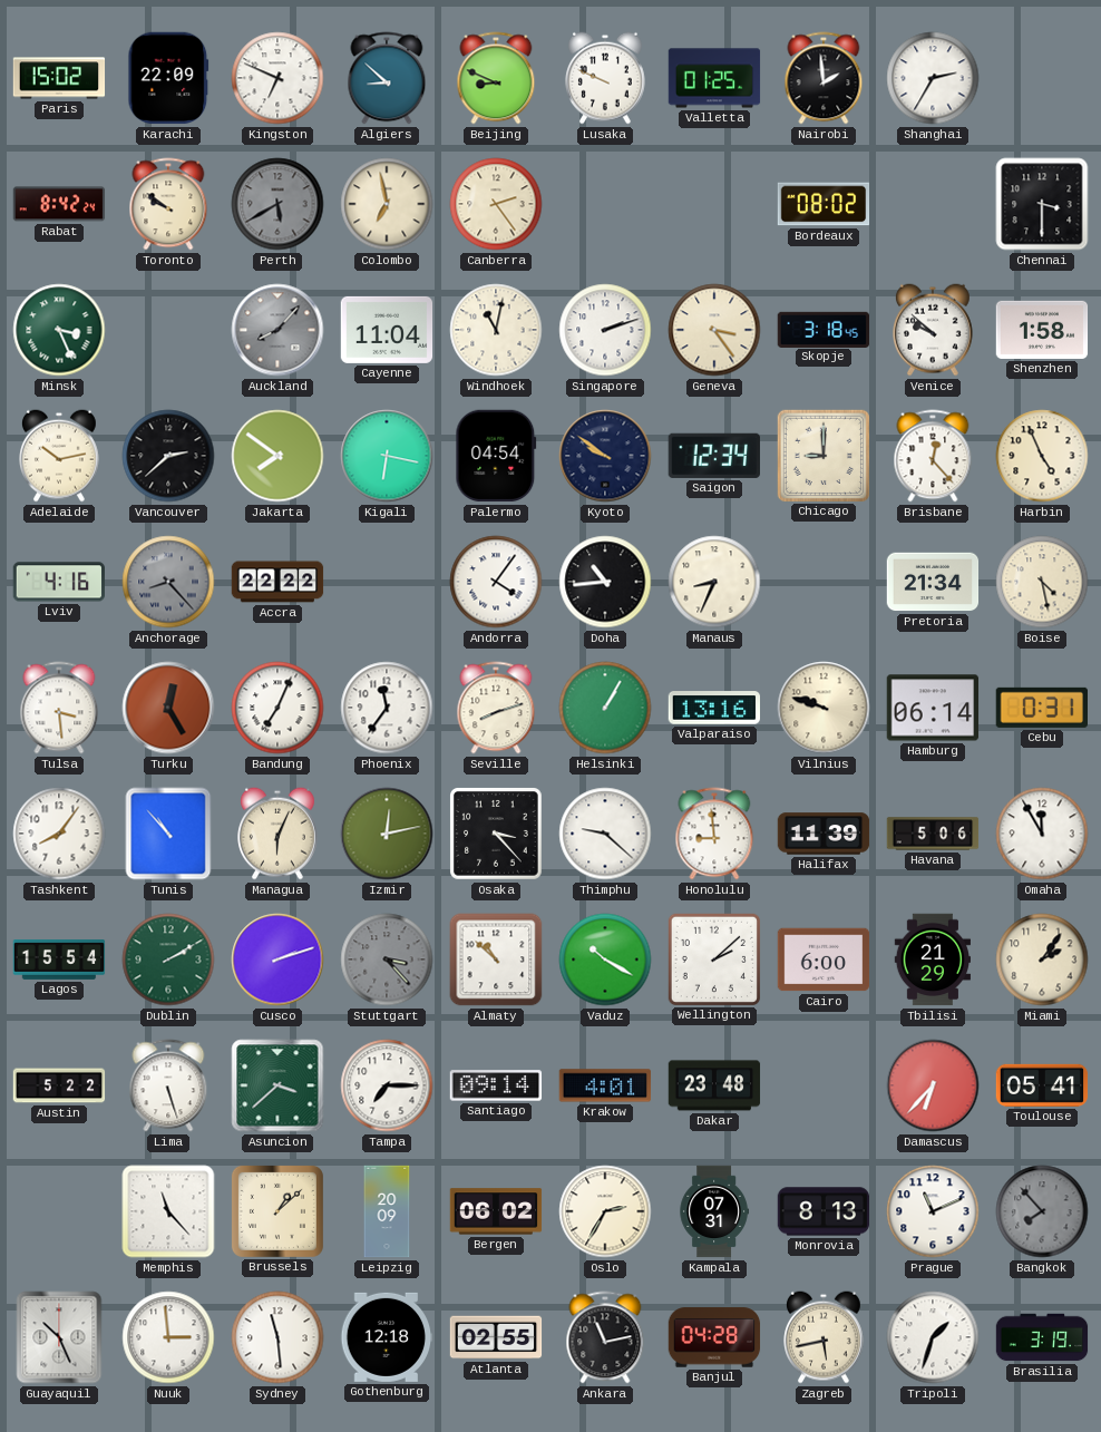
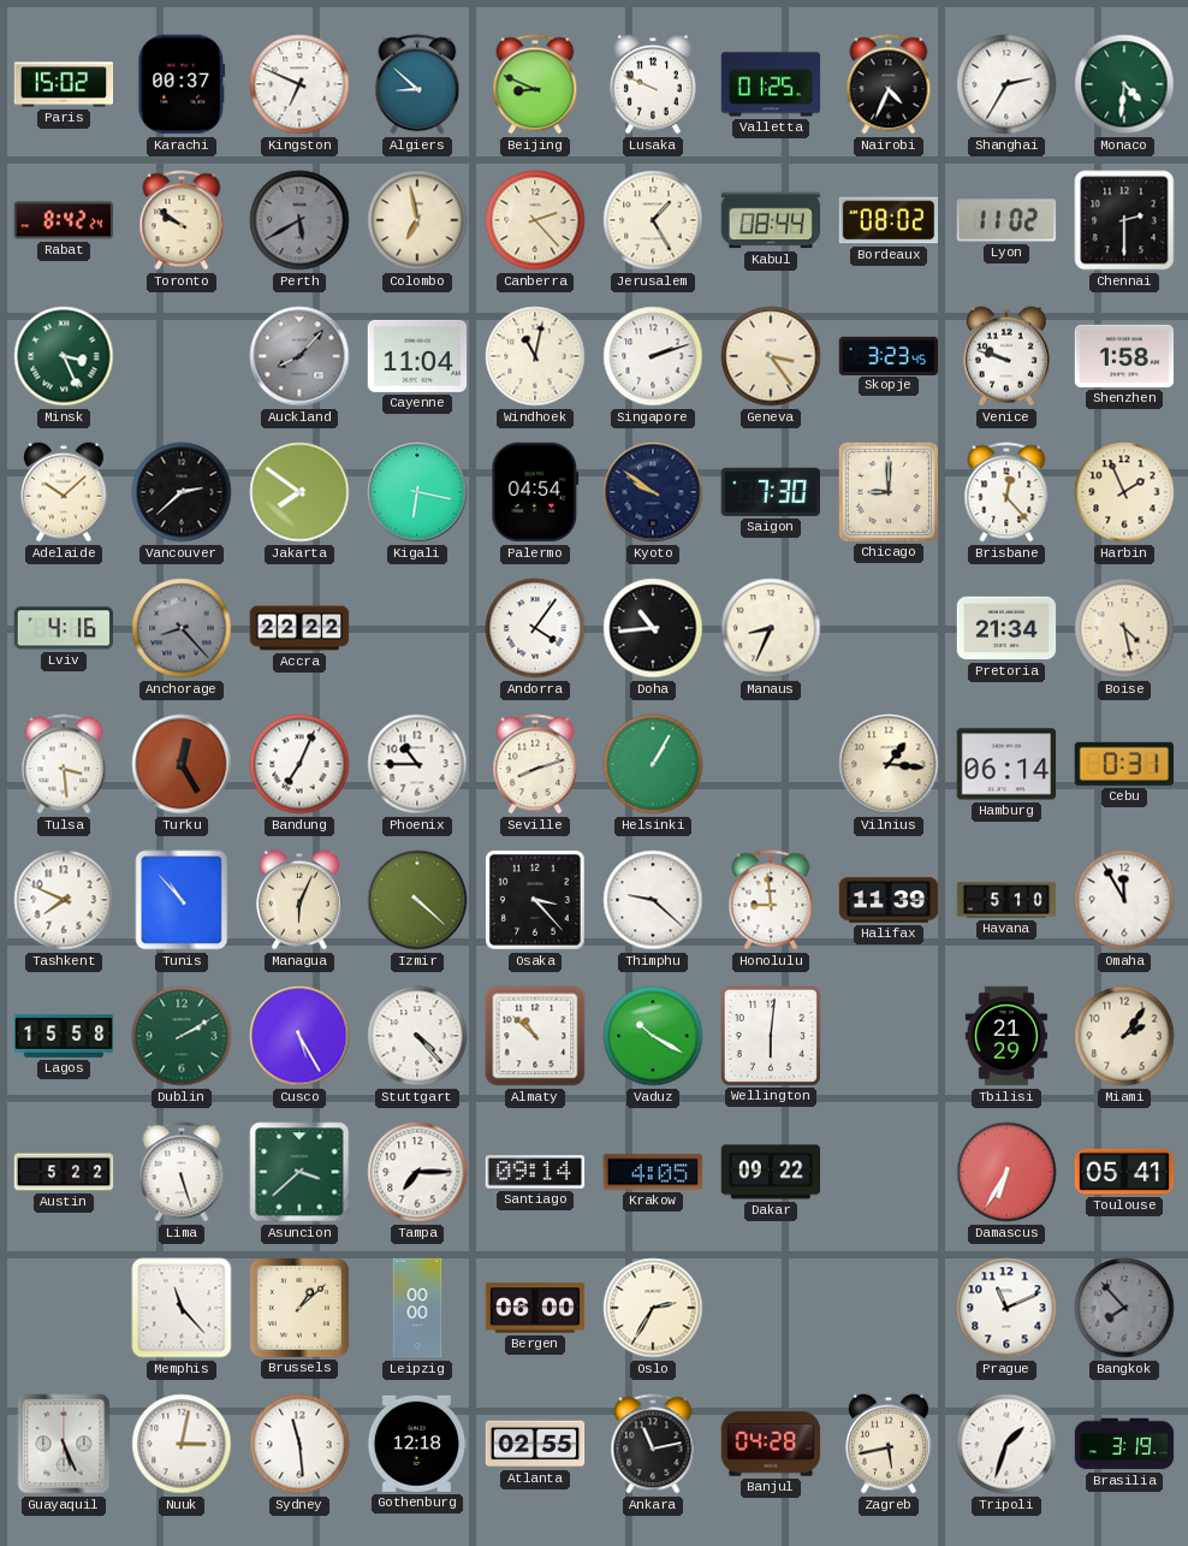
Karachi: 22:09 -> 00:37 (182, 84)
Nairobi: 1:59 -> 4:34 (889, 84)
Monaco: none -> 4:31 (1124, 84)
Canberra: 2:24 -> 2:23 (535, 220)
Jerusalem: none -> 1:25 (653, 220)
Kabul: none -> 08:44 (771, 220)
Lyon: none -> 11:02 (1006, 220)
Chennai: 3:30 -> 2:30 (1124, 220)
Skopje: 3:18 -> 3:23 (889, 355)
Venice: 9:52 -> 9:48 (1008, 356)
Adelaide: 10:13 -> 10:08 (65, 492)
Saigon: 12:34 -> 7:30 (771, 492)
Harbin: 4:56 -> 1:56 (1124, 492)
Phoenix: 11:36 -> 10:45 (417, 764)
Valparaiso: 13:16 -> none (713, 708)
Vilnius: 9:48 -> 1:16 (889, 764)
Tashkent: 8:06 -> 7:49 (64, 900)
Izmir: 12:13 -> 4:22 (417, 900)
Havana: 5:06 -> 5:10 (1006, 900)
Lagos: 15:54 -> 15:58 (64, 1037)
Cusco: 2:12 -> 5:25 (299, 1036)
Stuttgart: 3:23 -> 4:23 (417, 1036)
Stuttgart dial: grey -> white (417, 1036)
Wellington: 2:08 -> 6:01 (770, 1035)
Cairo: 6:00 -> none (824, 959)
Krakow: 4:01 -> 4:05 (653, 1172)
Dakar: 23:48 -> 09:22 (771, 1172)
Damascus: 6:37 -> 6:35 (1006, 1172)
Leipzig: 20:09 -> 00:00 (417, 1308)
Bergen: 06:02 -> 06:00 (535, 1308)
Kampala: 07:31 -> none (714, 1211)
Monrovia: 8:13 -> none (824, 1211)
Guayaquil: 10:26 -> 5:26 (64, 1444)
Nuuk: 2:59 -> 3:02 (182, 1444)
